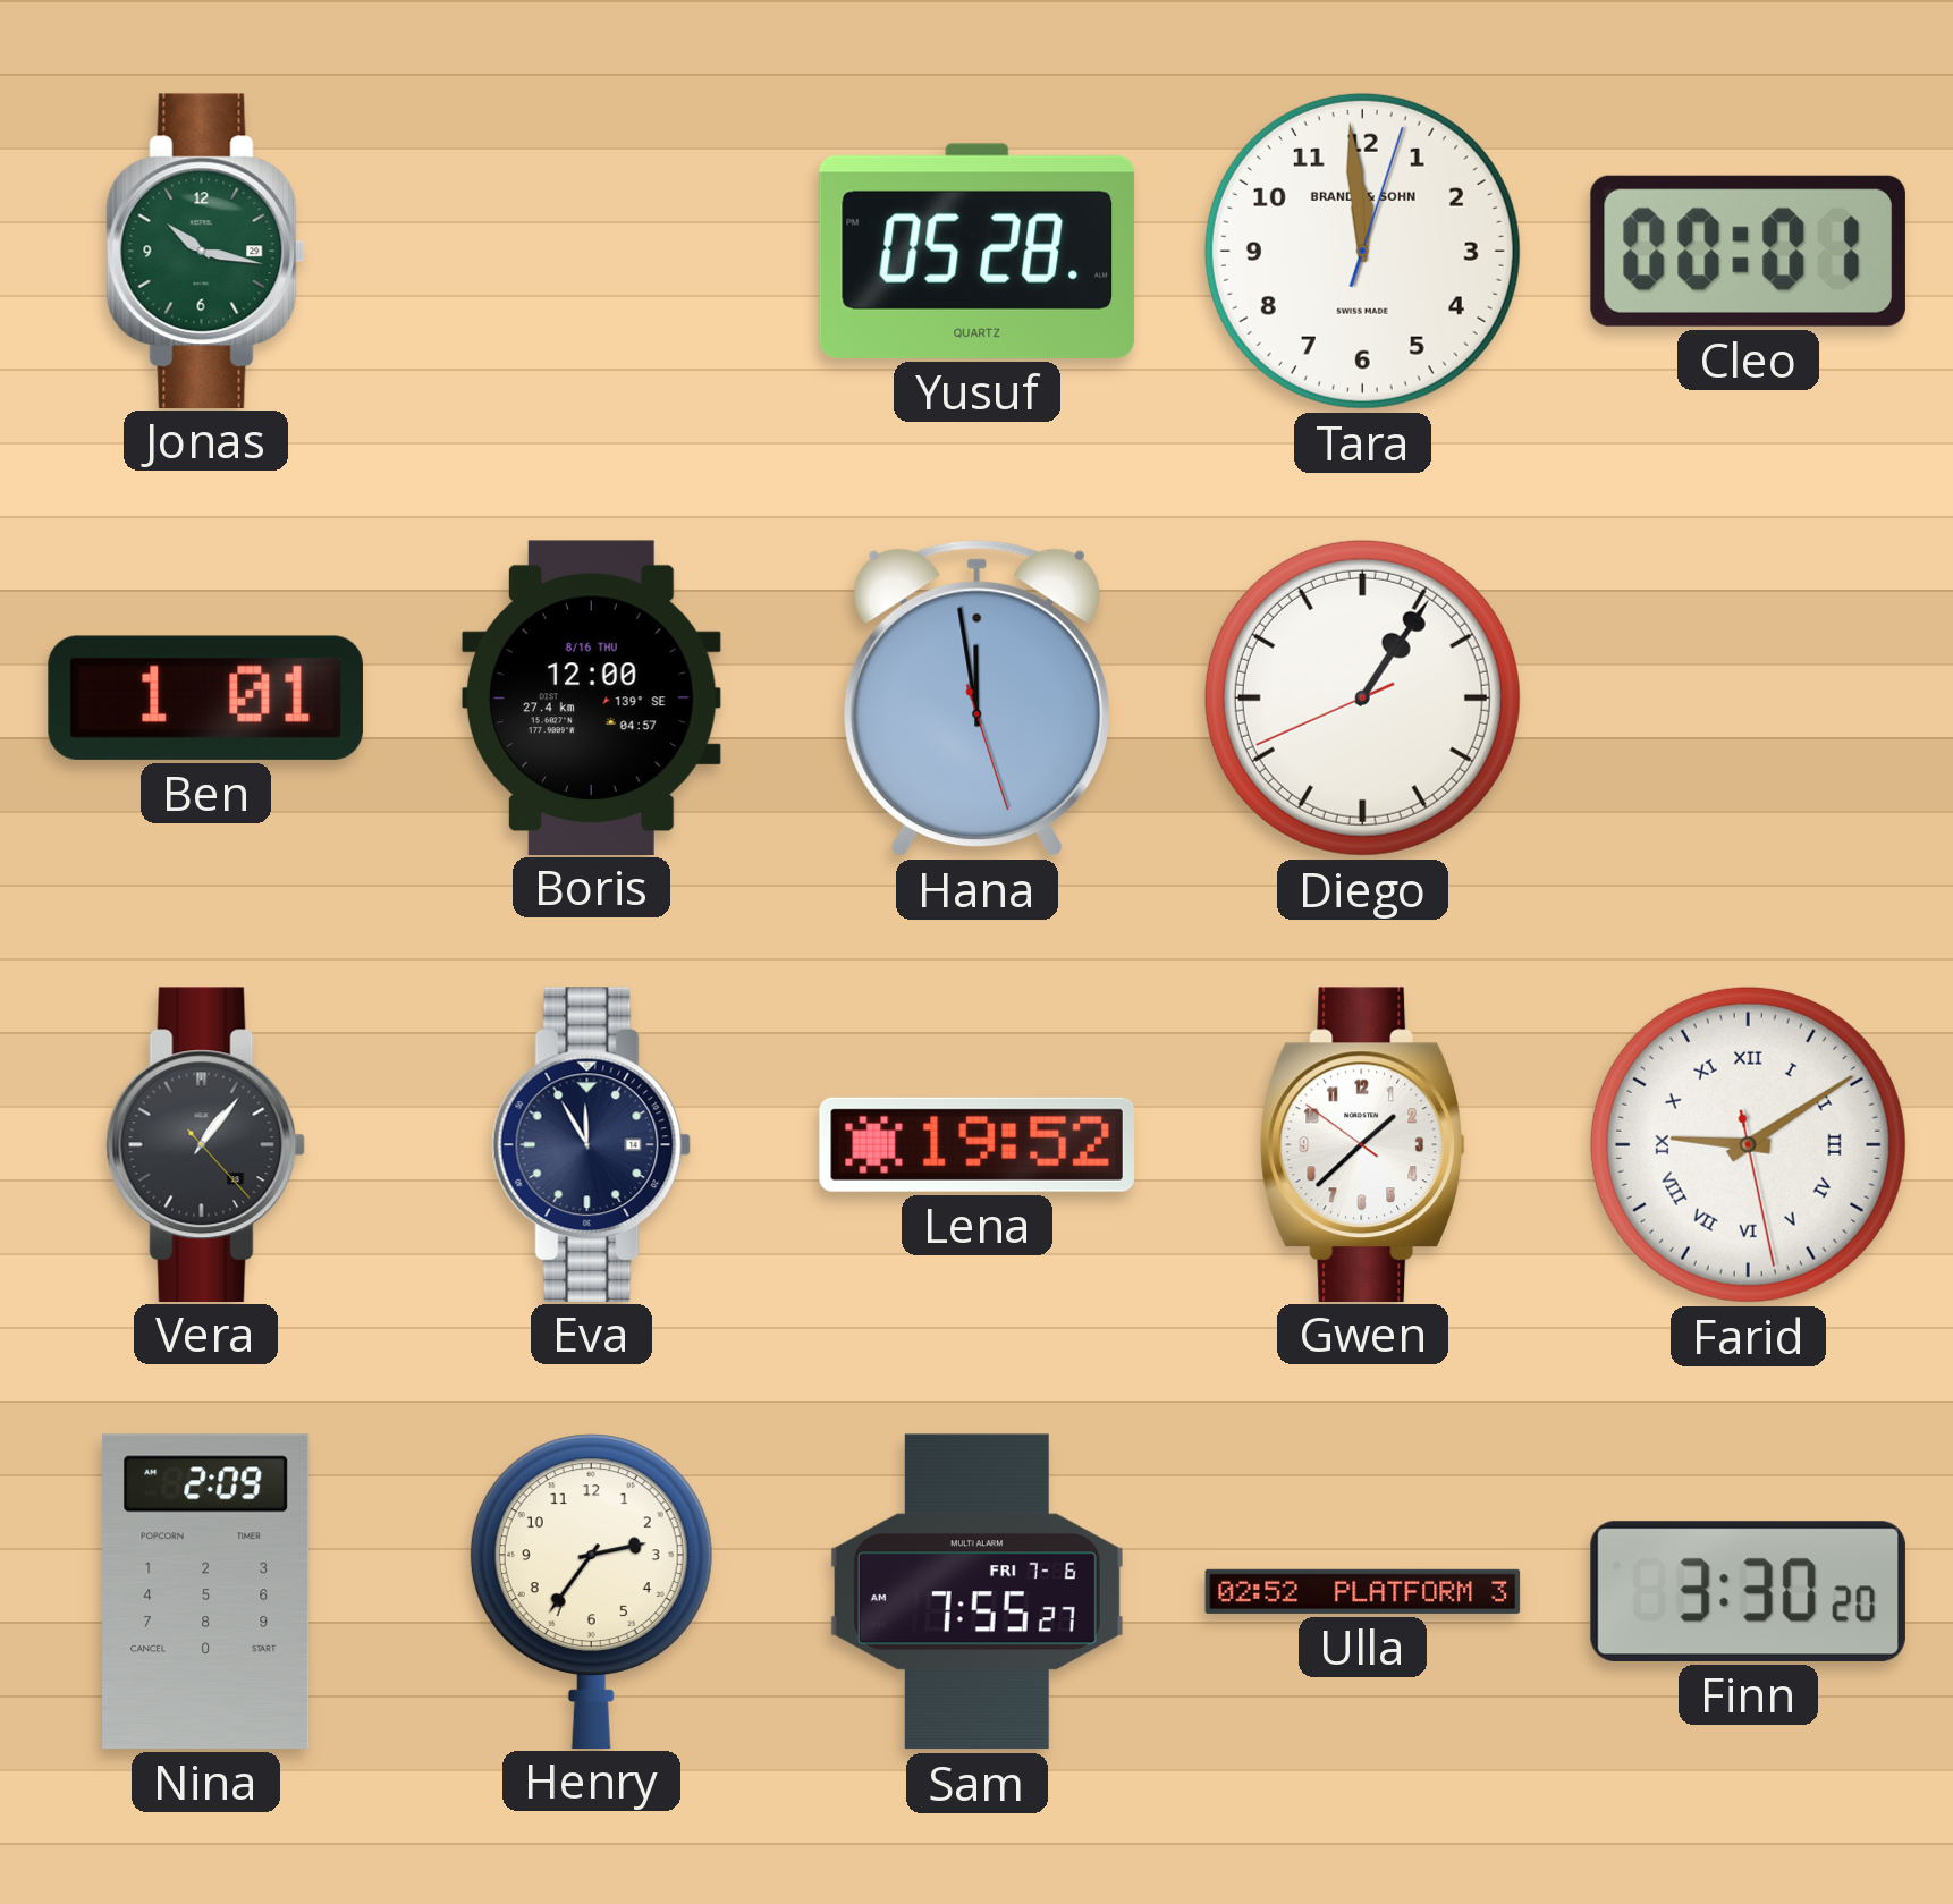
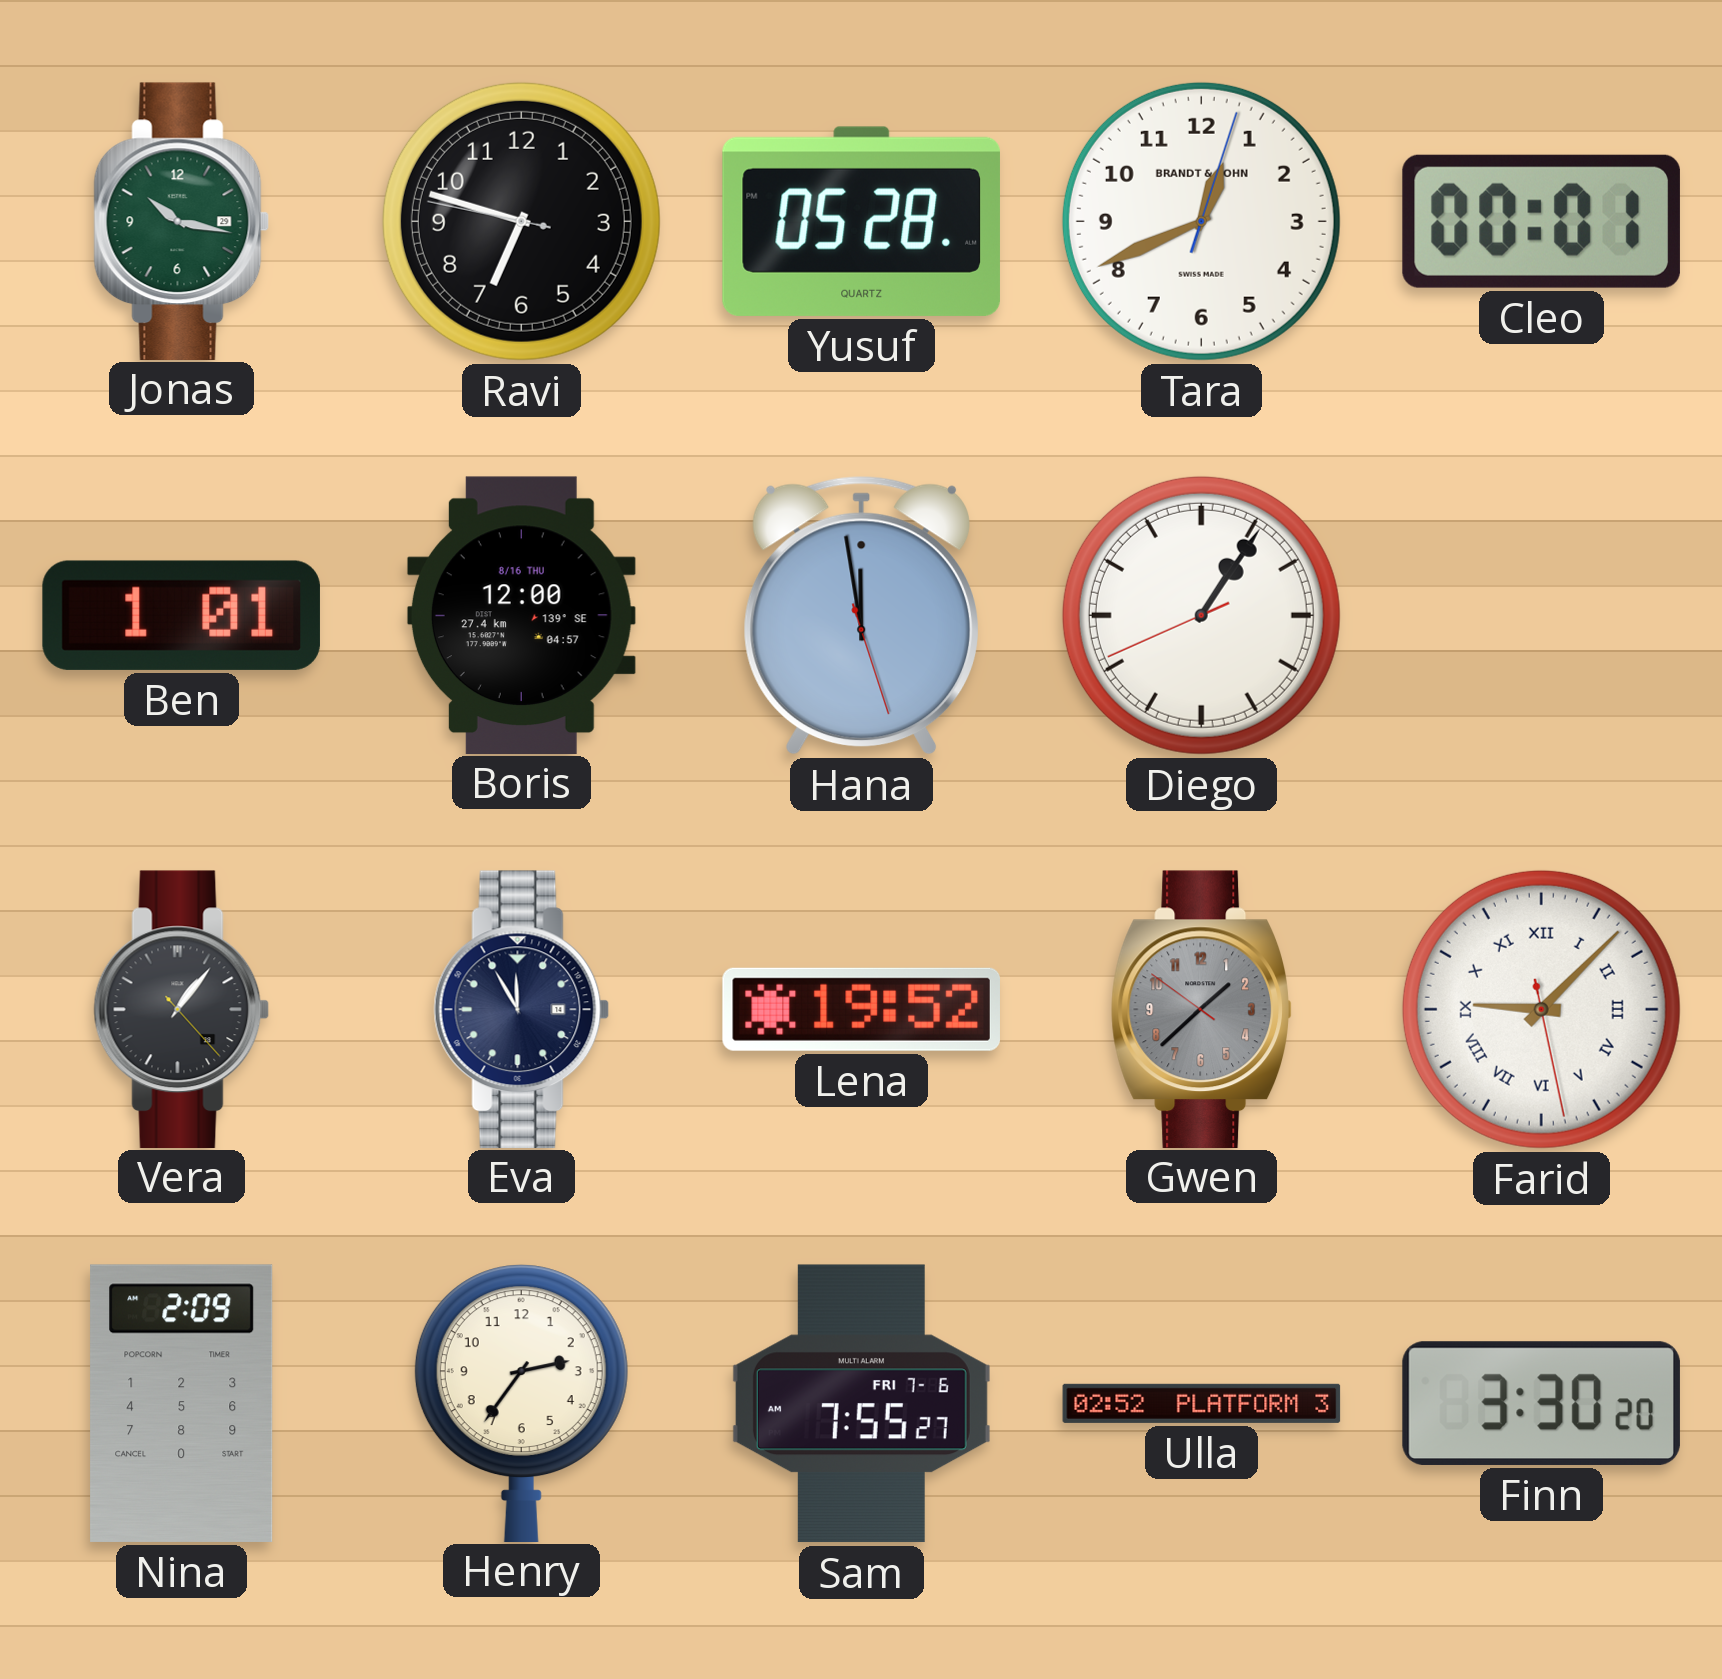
Ravi: none -> 6:47 (521, 221)
Tara: 11:59 -> 12:41 (1201, 221)
Gwen dial: white -> grey (1201, 1009)
Farid: 9:09 -> 9:07 (1541, 1009)
